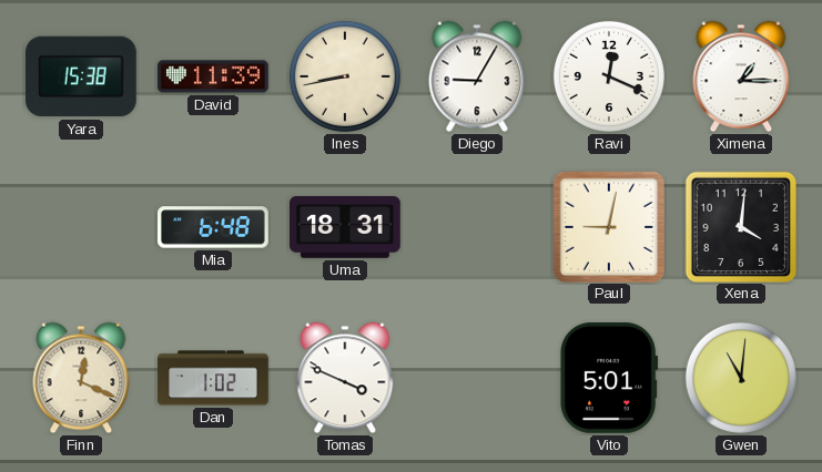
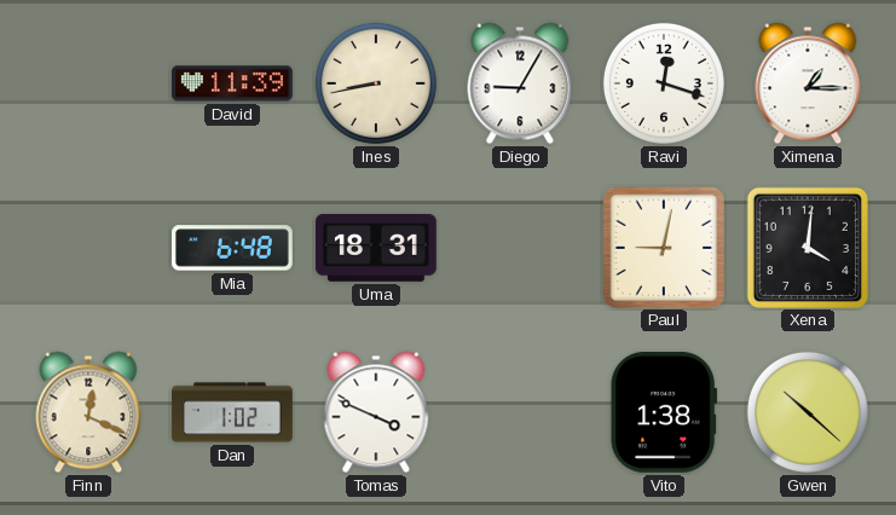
Yara: 15:38 -> none (81, 76)
Ravi: 12:19 -> 12:18 (664, 83)
Vito: 5:01 -> 1:38 (664, 412)
Gwen: 11:01 -> 10:22 (808, 412)
